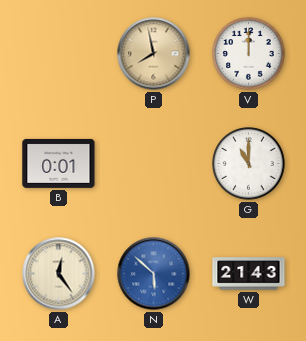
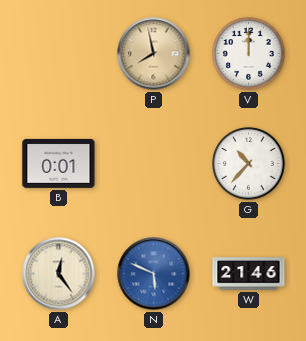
G: 11:00 -> 10:37 (249, 164)
N: 5:52 -> 5:49 (154, 274)
W: 21:43 -> 21:46 (249, 274)
